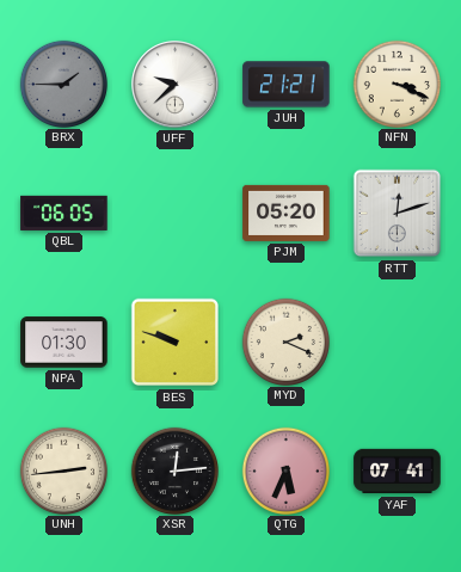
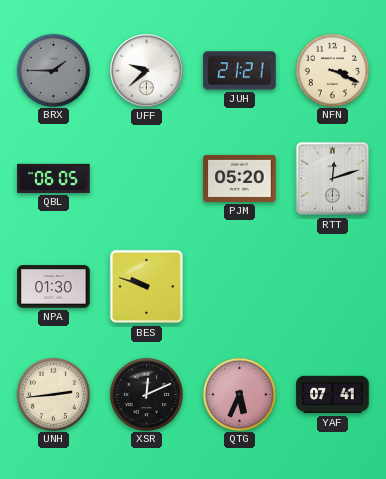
MYD: 2:19 -> none (285, 342)
XSR: 12:14 -> 12:11 (146, 394)
